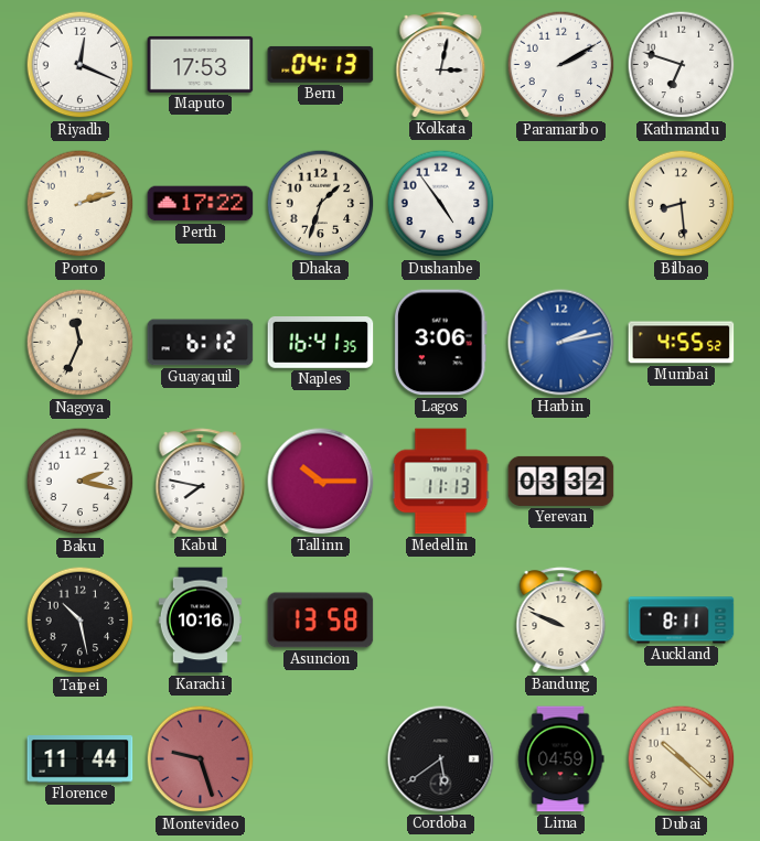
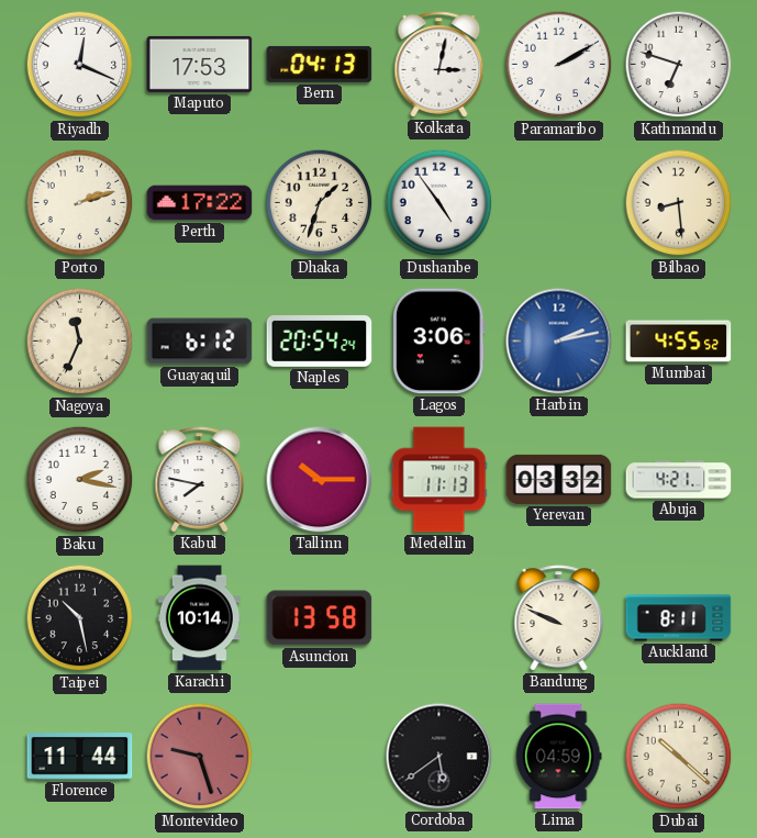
Naples: 16:41 -> 20:54 (320, 342)
Abuja: none -> 4:21 (679, 480)
Karachi: 10:16 -> 10:14 (199, 618)
